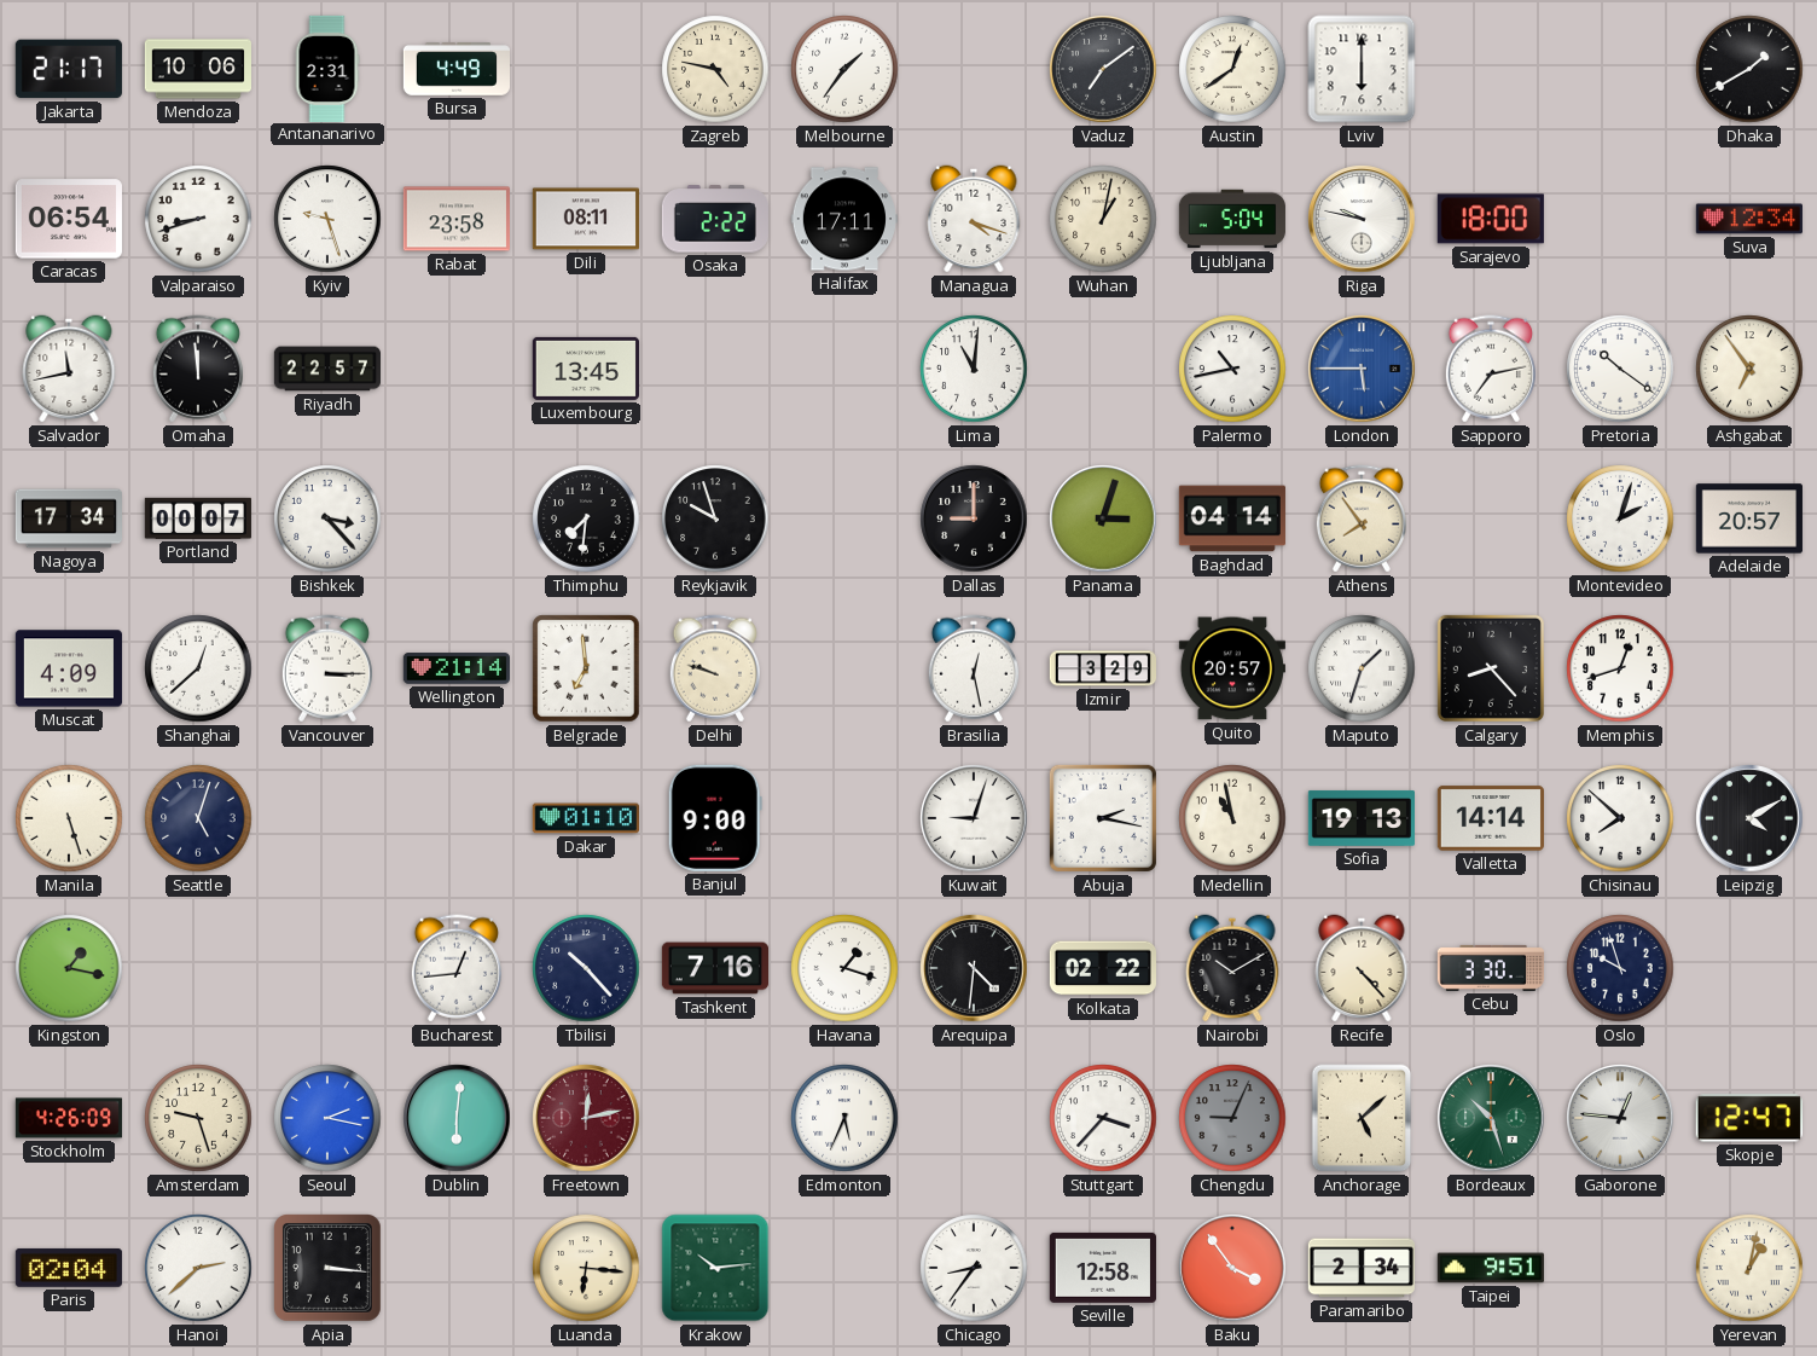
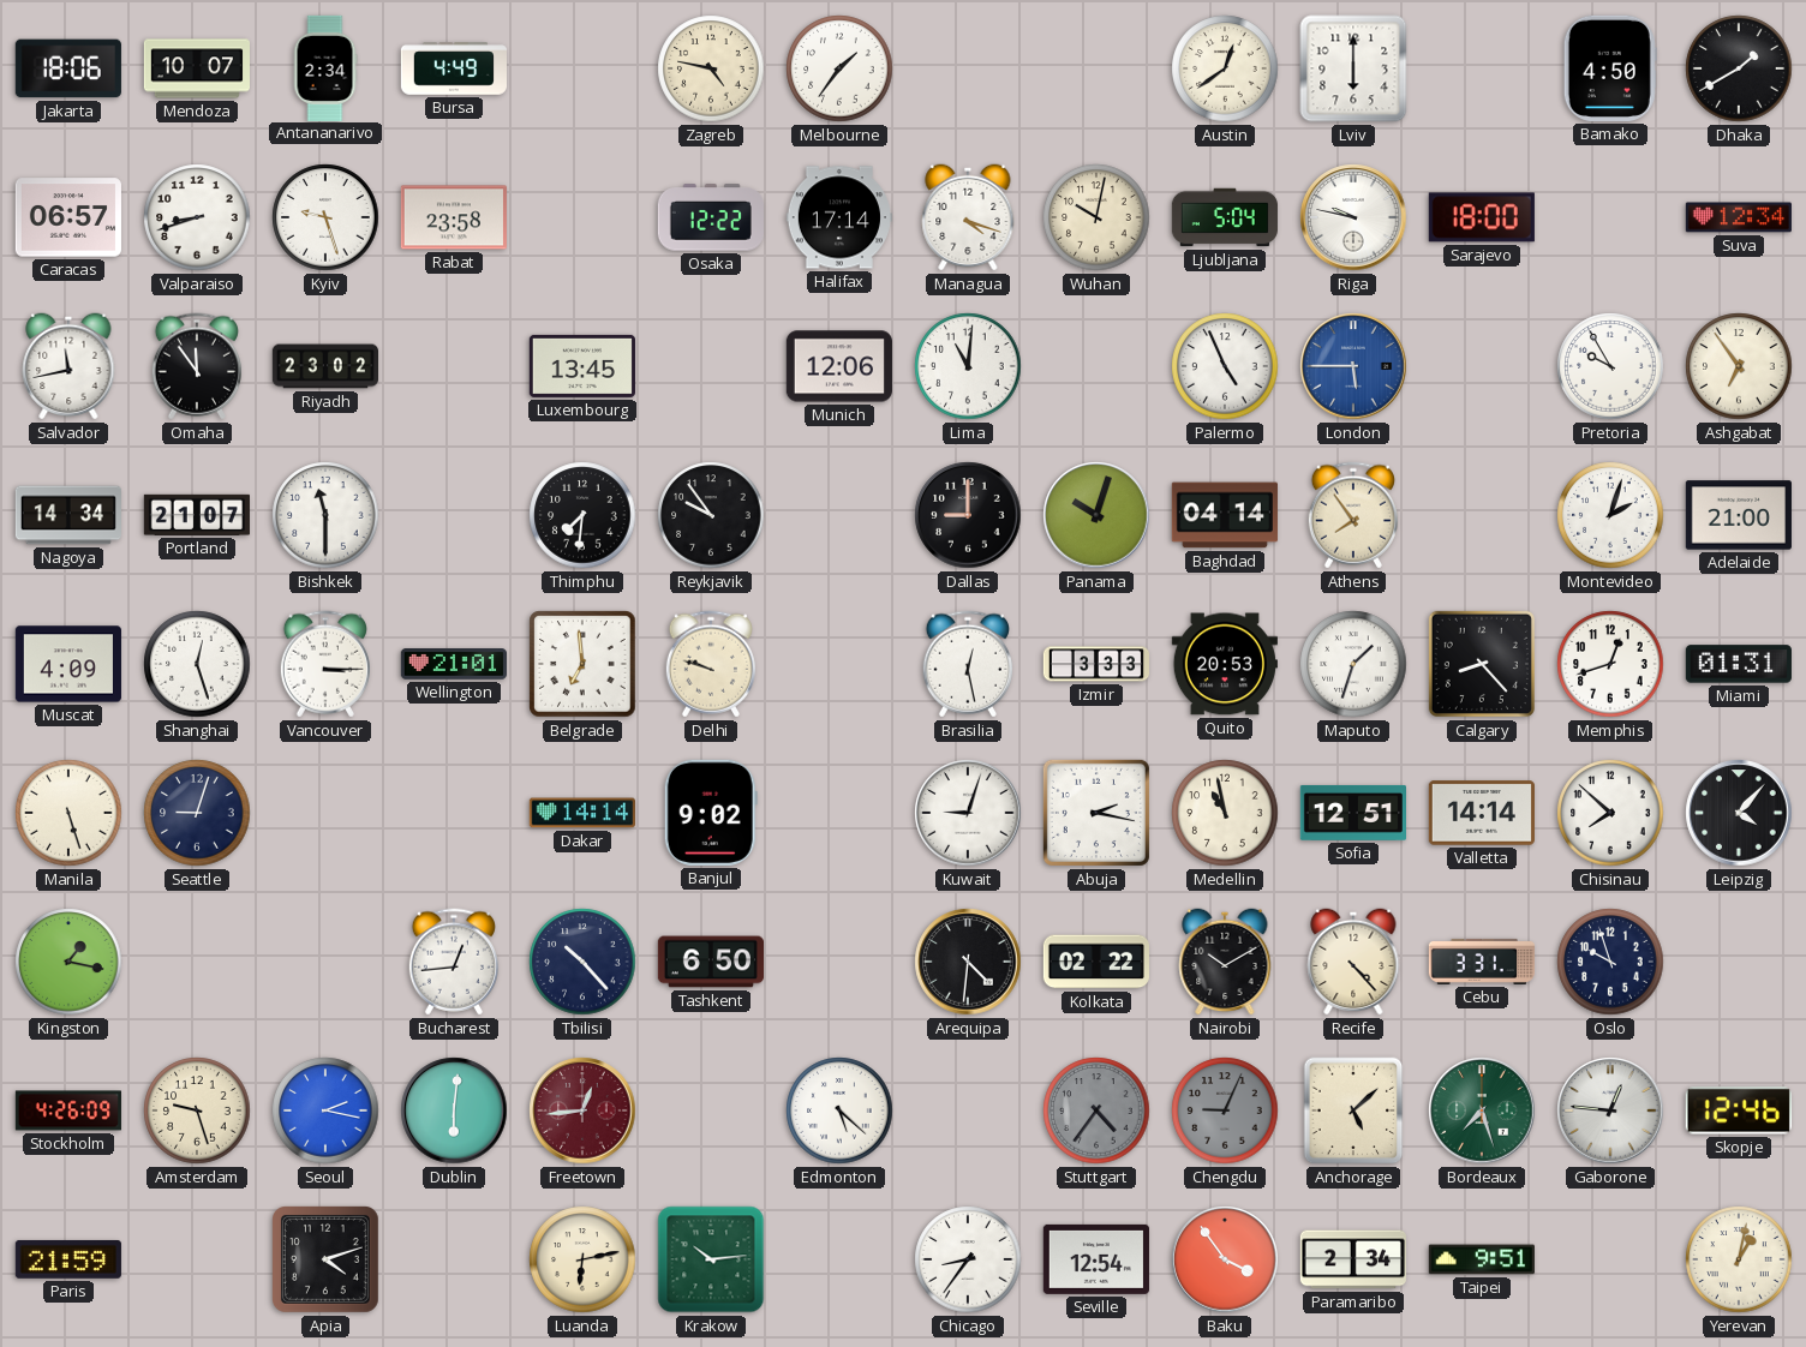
Jakarta: 21:17 -> 18:06 (68, 68)
Mendoza: 10:06 -> 10:07 (196, 68)
Antananarivo: 2:31 -> 2:34 (325, 67)
Vaduz: 7:09 -> none (1103, 69)
Bamako: none -> 4:50 (1610, 68)
Caracas: 06:54 -> 06:57 (68, 217)
Dili: 08:11 -> none (586, 219)
Osaka: 2:22 -> 12:22 (711, 217)
Halifax: 17:11 -> 17:14 (839, 217)
Wuhan: 1:02 -> 10:02 (1096, 217)
Omaha: 11:59 -> 11:54 (197, 366)
Riyadh: 22:57 -> 23:02 (324, 366)
Munich: none -> 12:06 (839, 366)
Palermo: 10:43 -> 4:56 (1225, 366)
Sapporo: 7:13 -> none (1491, 369)
Pretoria: 10:21 -> 9:55 (1610, 366)
Nagoya: 17:34 -> 14:34 (67, 515)
Portland: 00:07 -> 21:07 (197, 515)
Bishkek: 3:23 -> 11:30 (325, 515)
Reykjavik: 9:57 -> 9:54 (711, 515)
Panama: 3:03 -> 10:03 (1096, 515)
Adelaide: 20:57 -> 21:00 (1739, 515)
Shanghai: 12:38 -> 12:27 (197, 664)
Wellington: 21:14 -> 21:01 (454, 664)
Izmir: 3:29 -> 3:33 (1095, 664)
Quito: 20:57 -> 20:53 (1225, 664)
Miami: none -> 01:31 (1739, 664)
Seattle: 5:03 -> 9:03 (197, 813)
Dakar: 01:10 -> 14:14 (582, 813)
Banjul: 9:00 -> 9:02 (711, 813)
Sofia: 19:13 -> 12:51 (1352, 813)
Leipzig: 4:10 -> 4:07 (1739, 813)
Tashkent: 7:16 -> 6:50 (710, 962)
Havana: 1:18 -> none (844, 968)
Cebu: 3:30 -> 3:31 (1482, 962)
Freetown: 12:13 -> 12:44 (582, 1110)
Edmonton: 5:34 -> 5:22 (839, 1110)
Stuttgart: 3:37 -> 4:36 (1096, 1110)
Stuttgart dial: white -> grey (1096, 1110)
Bordeaux: 10:27 -> 7:27 (1482, 1110)
Skopje: 12:47 -> 12:46 (1739, 1110)
Paris: 02:04 -> 21:59 (68, 1259)
Hanoi: 2:38 -> none (198, 1268)
Apia: 3:16 -> 4:12 (327, 1261)
Luanda: 6:16 -> 6:13 (582, 1259)
Seville: 12:58 -> 12:54 (1096, 1259)
